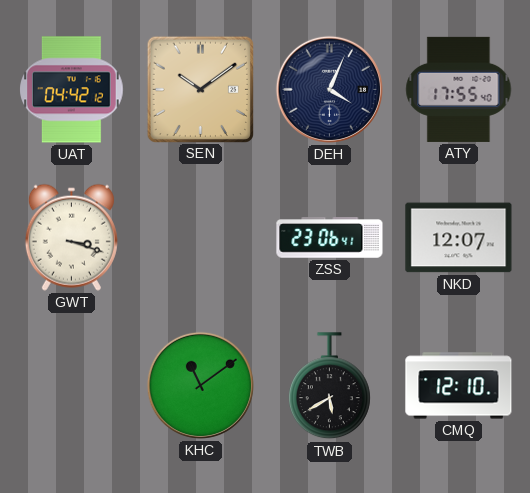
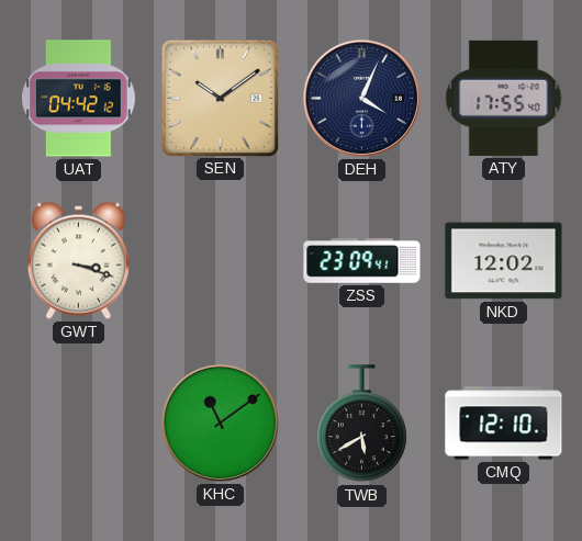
ZSS: 23:06 -> 23:09 (362, 261)
NKD: 12:07 -> 12:02 (504, 261)
